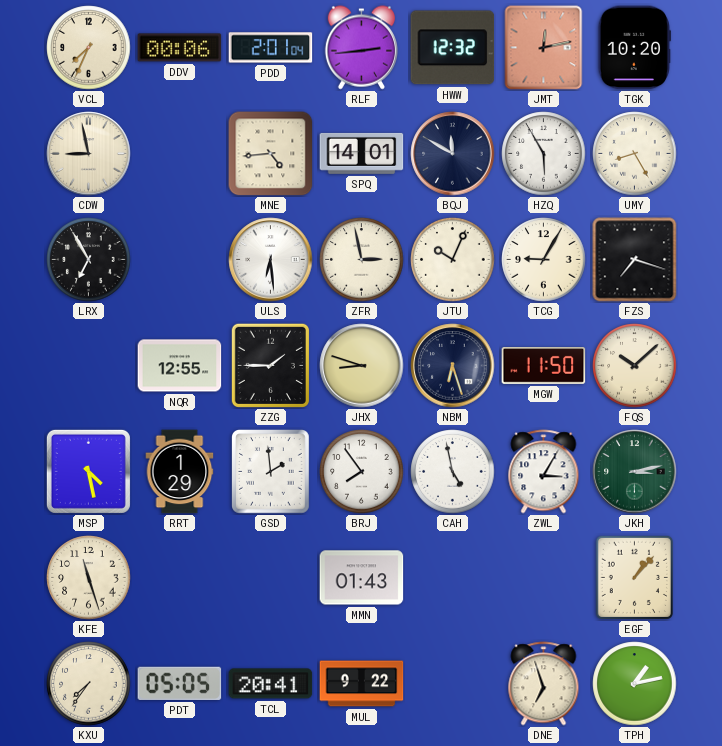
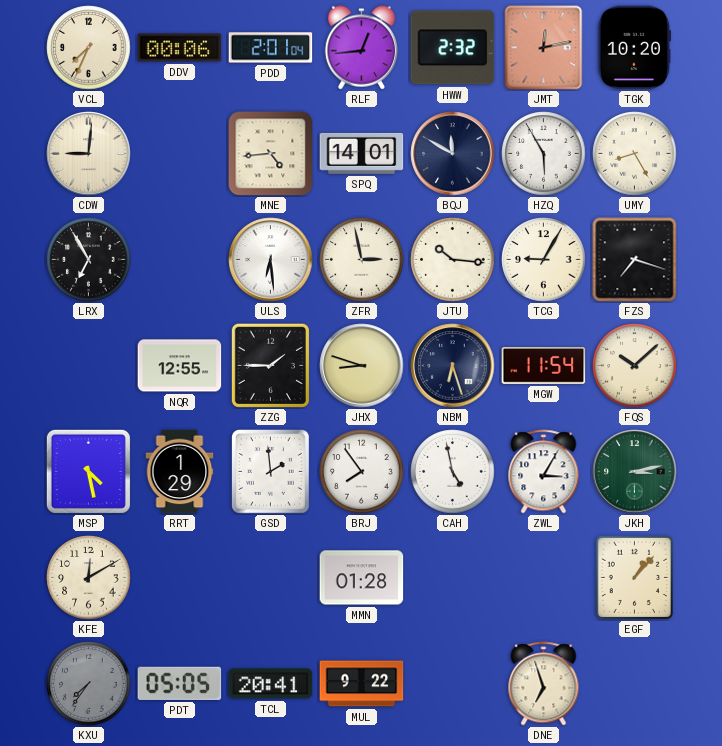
RLF: 2:44 -> 12:44 (361, 48)
HWW: 12:32 -> 2:32 (453, 48)
CDW: 8:58 -> 9:01 (89, 154)
JTU: 10:04 -> 10:16 (453, 260)
MGW: 11:50 -> 11:54 (544, 366)
KFE: 11:27 -> 12:10 (89, 578)
MMN: 01:43 -> 01:28 (362, 578)
KXU dial: cream -> grey (89, 684)
TPH: 1:13 -> none (635, 684)
